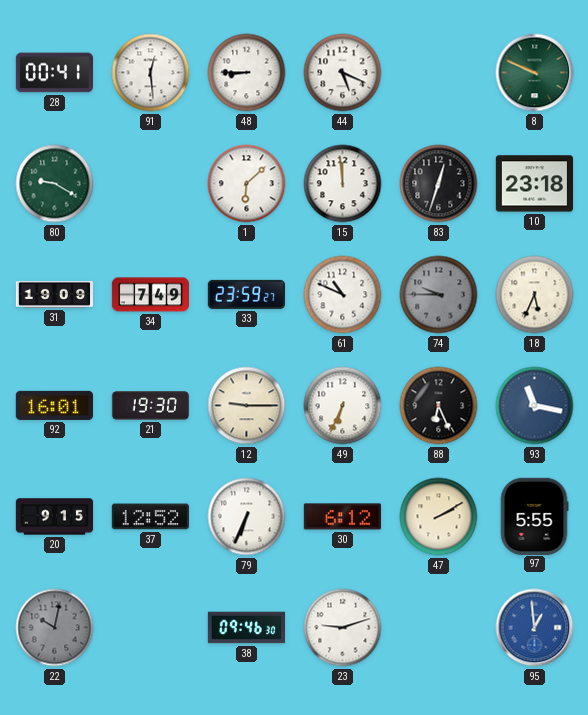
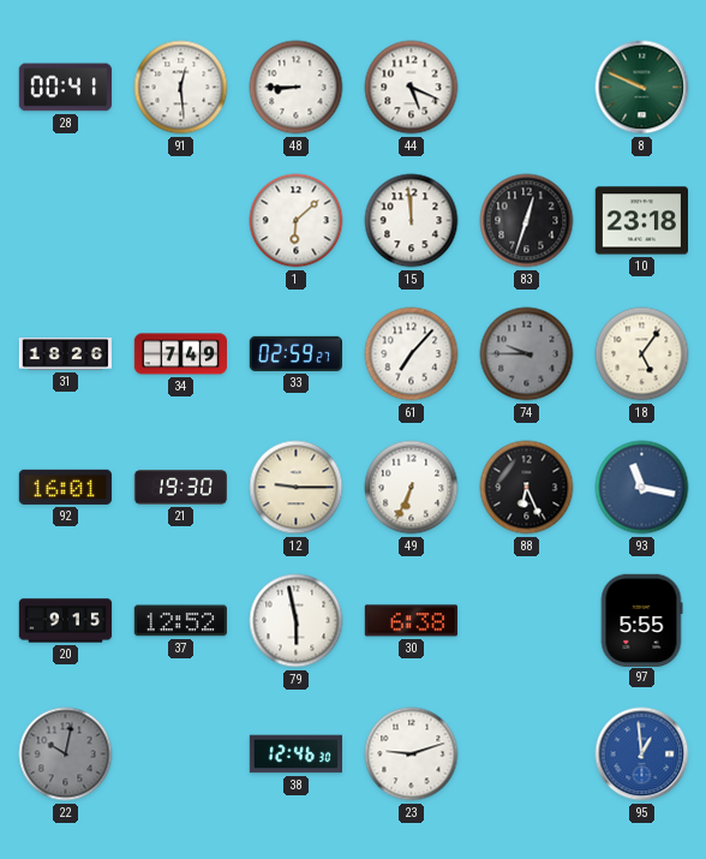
80: 9:20 -> none (55, 184)
31: 19:09 -> 18:26 (65, 354)
33: 23:59 -> 02:59 (295, 353)
61: 10:49 -> 7:07 (412, 354)
18: 5:34 -> 5:06 (642, 354)
79: 6:34 -> 5:58 (297, 621)
30: 6:12 -> 6:38 (411, 621)
47: 2:10 -> none (439, 517)
38: 09:46 -> 12:46 (295, 754)
